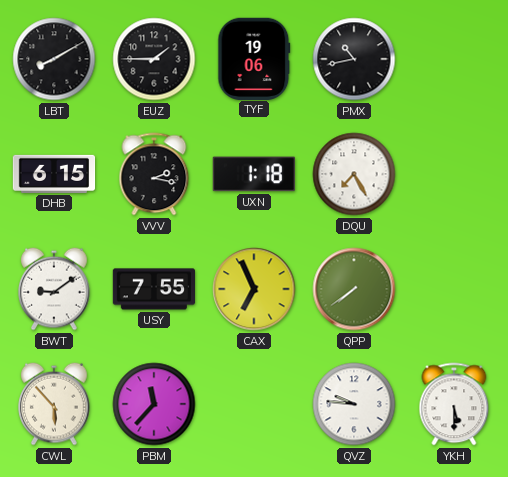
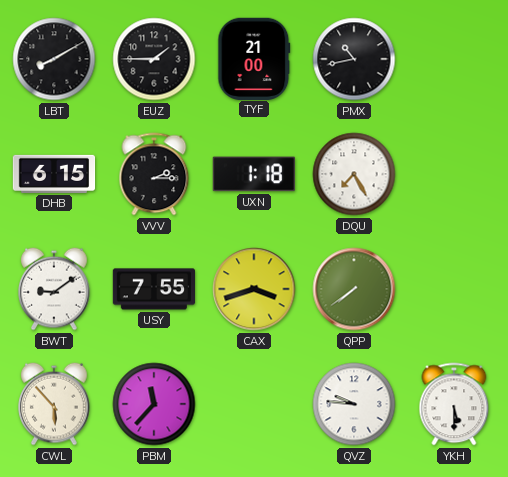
TYF: 19:06 -> 21:00 (254, 58)
VVV: 2:17 -> 2:15 (154, 174)
CAX: 6:56 -> 3:42 (254, 289)
